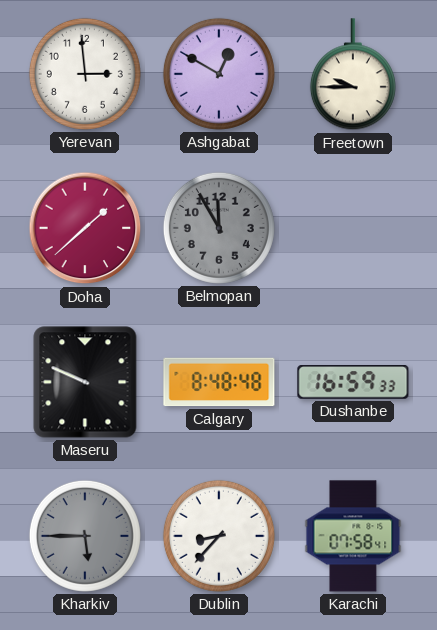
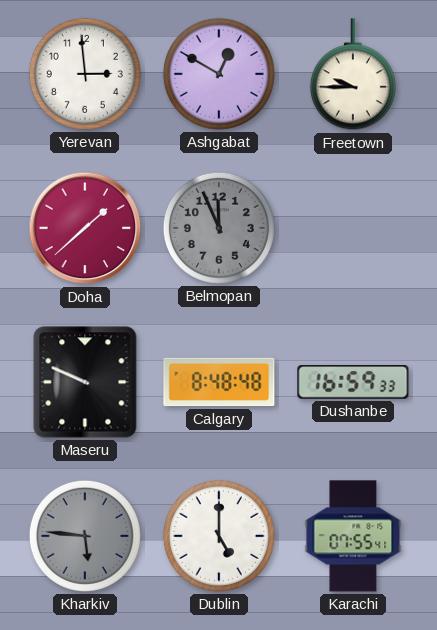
Belmopan: 11:55 -> 11:56 (219, 228)
Kharkiv: 5:45 -> 5:46 (85, 536)
Dublin: 8:37 -> 5:00 (219, 536)
Karachi: 07:58 -> 07:55 (353, 536)
